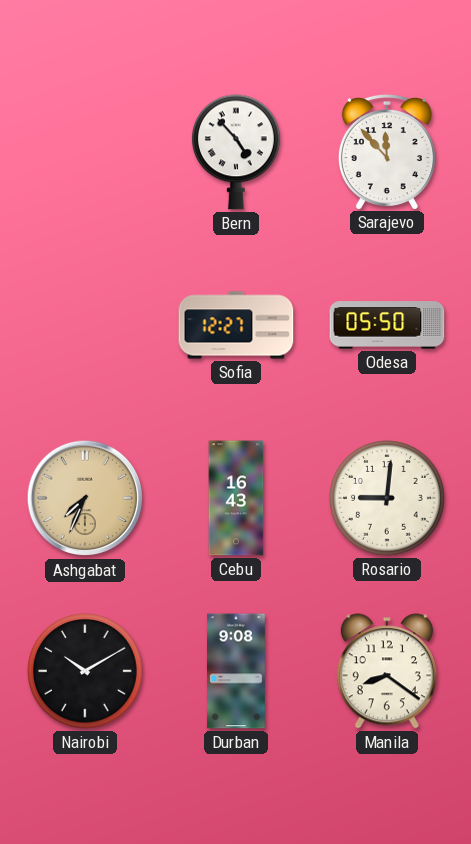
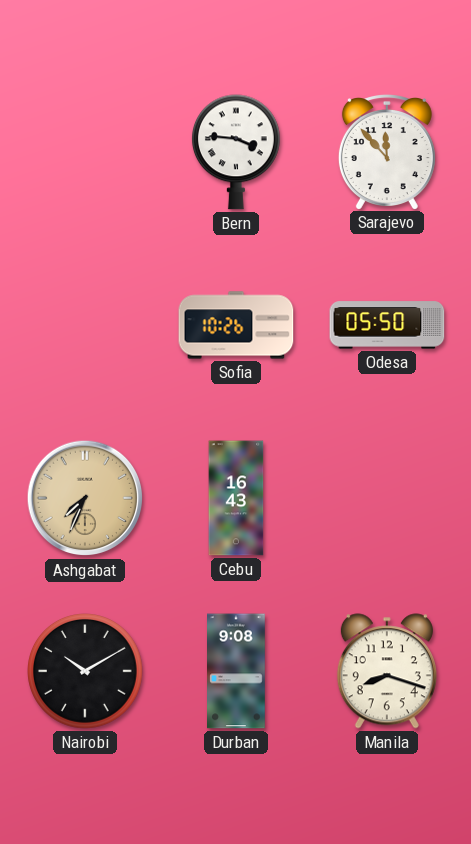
Bern: 4:53 -> 3:46 (236, 152)
Sofia: 12:27 -> 10:26 (236, 325)
Rosario: 9:01 -> none (388, 499)
Manila: 8:21 -> 8:18 (387, 671)
